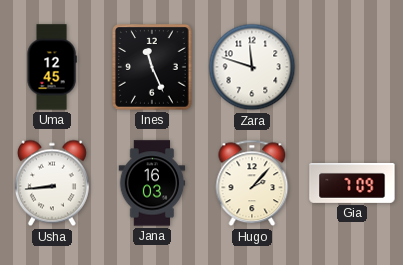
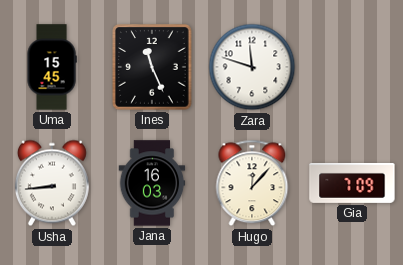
Uma: 12:45 -> 15:45 (52, 67)
Hugo: 2:07 -> 12:07 (252, 183)
